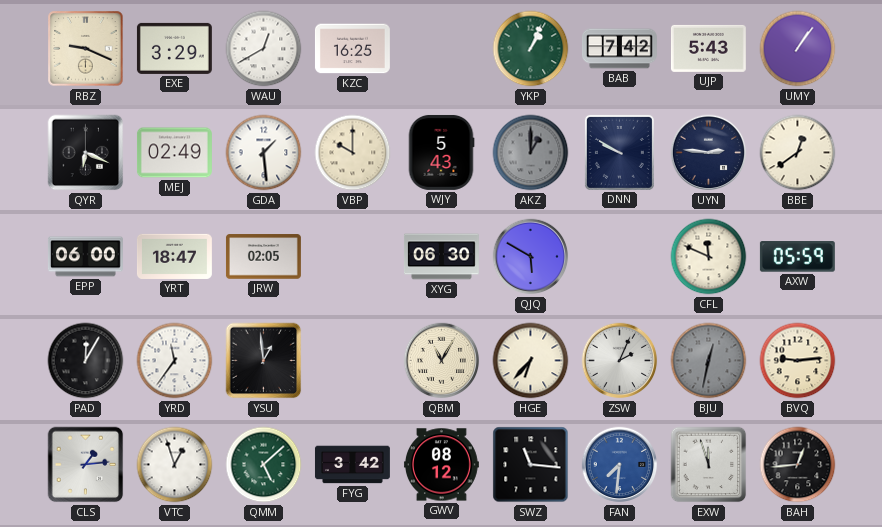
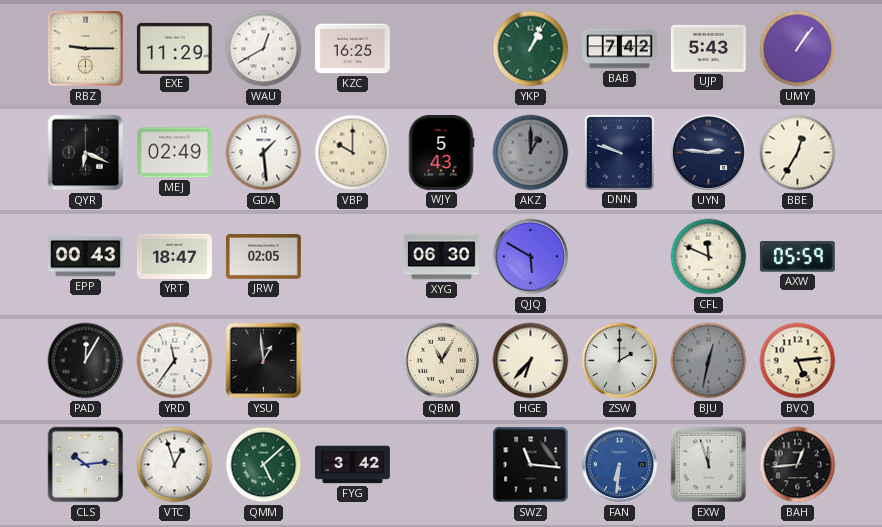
RBZ: 9:19 -> 9:15 (86, 49)
EXE: 3:29 -> 11:29 (174, 48)
DNN: 9:50 -> 9:48 (619, 152)
BBE: 12:39 -> 12:35 (798, 153)
EPP: 06:00 -> 00:43 (85, 257)
ZSW: 2:04 -> 2:00 (620, 361)
BVQ: 9:14 -> 5:14 (798, 361)
CLS: 1:14 -> 10:14 (86, 465)
GWV: 08:12 -> none (441, 465)
FAN: 7:31 -> 6:31 (620, 465)
